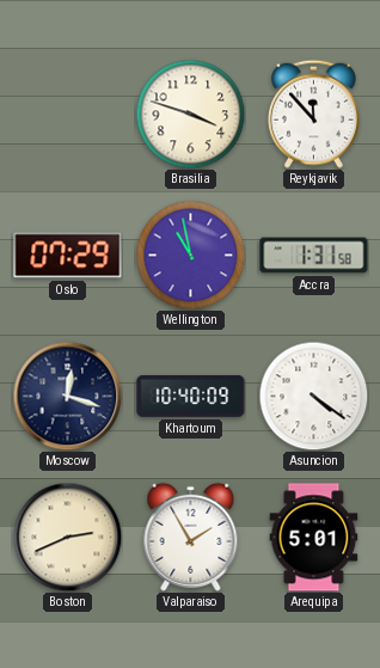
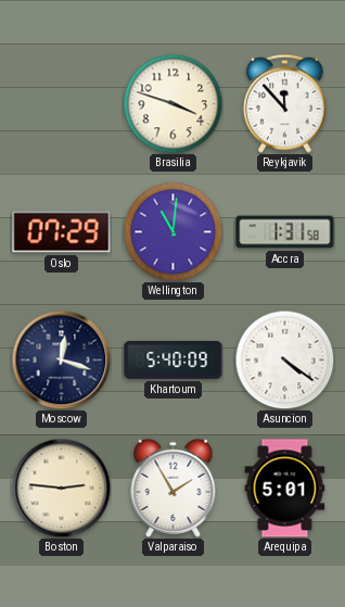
Wellington: 10:58 -> 11:01 (173, 231)
Khartoum: 10:40 -> 5:40 (174, 359)
Boston: 2:41 -> 2:46 (61, 488)
